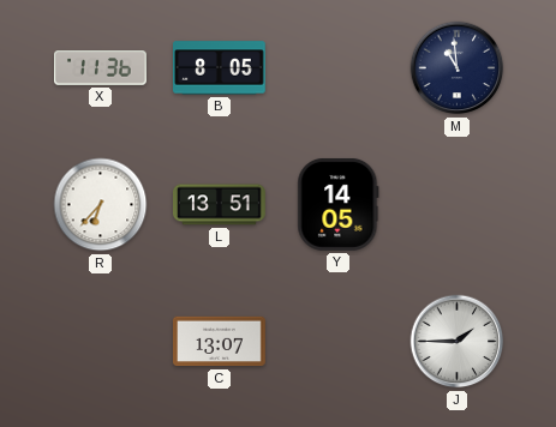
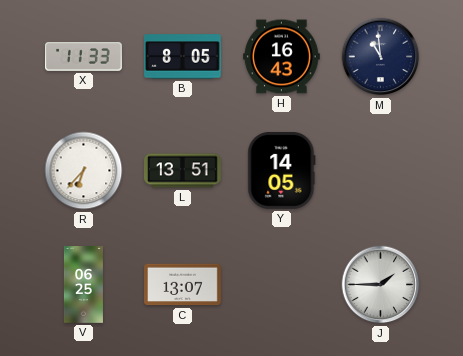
X: 11:36 -> 11:33 (84, 57)
H: none -> 16:43 (282, 57)
V: none -> 06:25 (83, 285)
